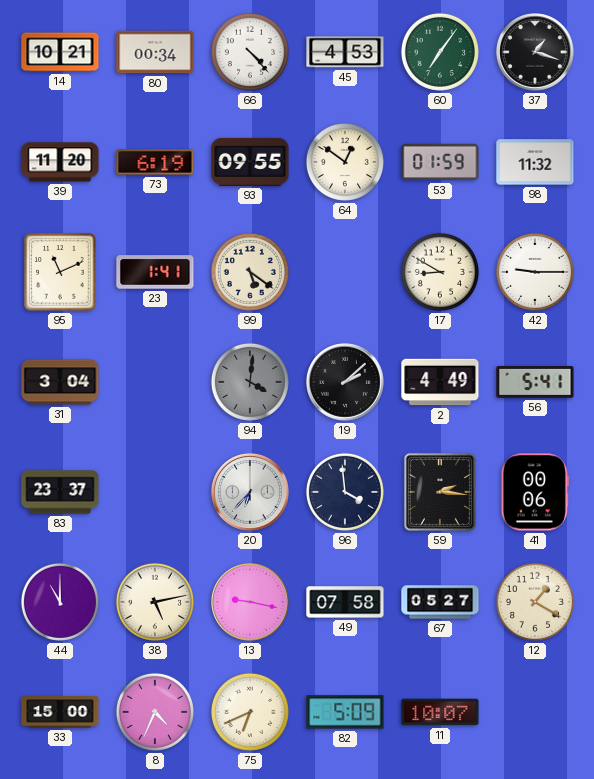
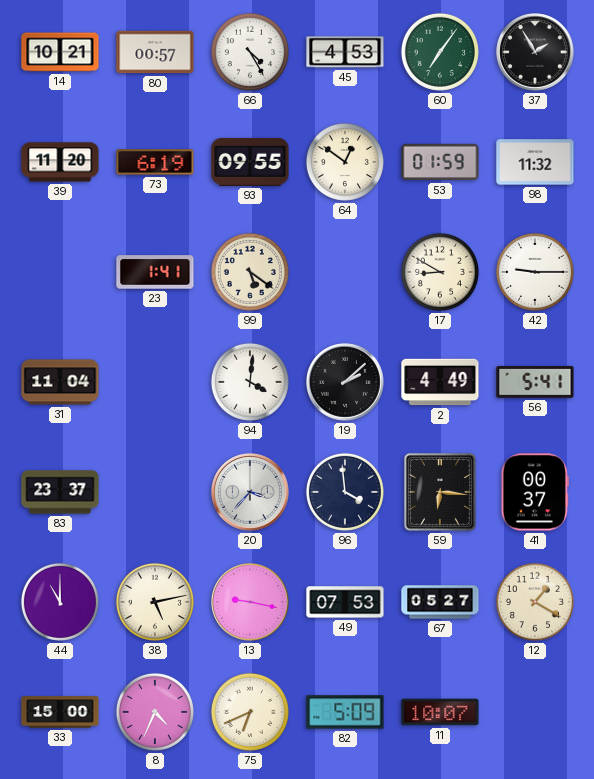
80: 00:34 -> 00:57 (155, 52)
66: 4:23 -> 4:25 (250, 52)
37: 1:18 -> 1:55 (535, 52)
95: 11:11 -> none (60, 272)
31: 3:04 -> 11:04 (60, 382)
94 dial: grey -> white (250, 382)
20: 6:37 -> 3:37 (250, 492)
59: 2:16 -> 6:16 (440, 492)
41: 00:06 -> 00:37 (535, 492)
49: 07:58 -> 07:53 (345, 602)
